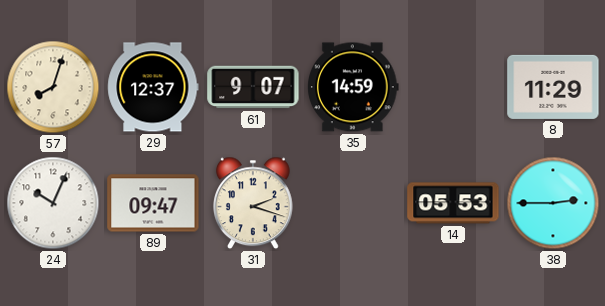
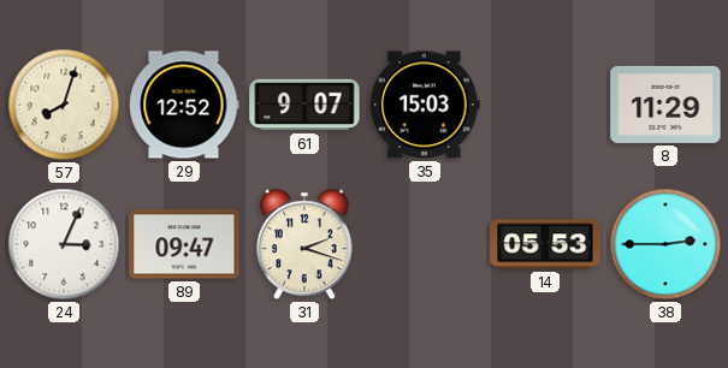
29: 12:37 -> 12:52 (184, 105)
35: 14:59 -> 15:03 (426, 105)
24: 10:04 -> 3:04 (64, 244)
